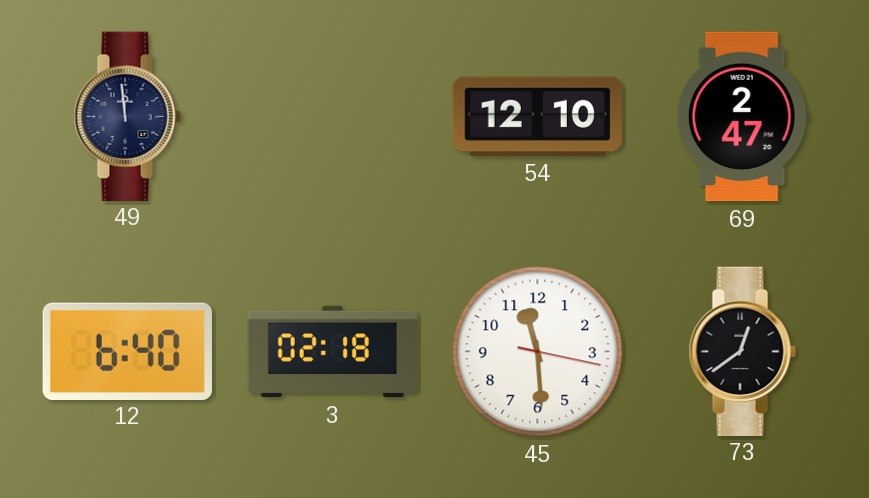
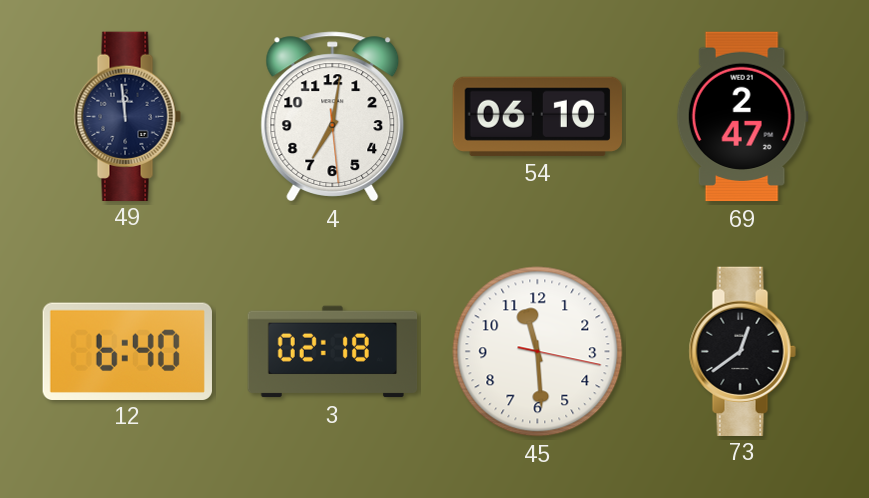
4: none -> 7:01 (333, 117)
54: 12:10 -> 06:10 (537, 116)
